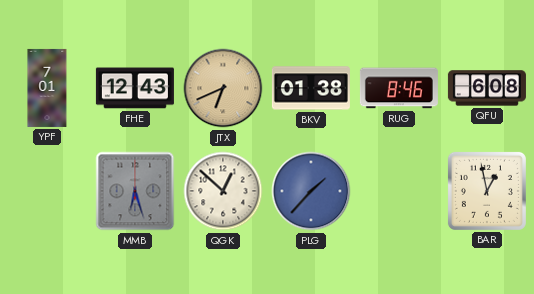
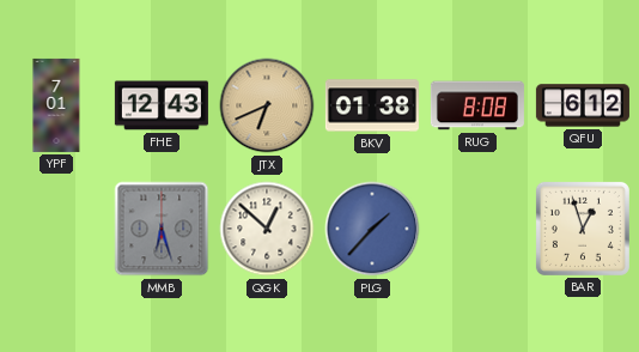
RUG: 8:46 -> 8:08 (477, 105)
QFU: 6:08 -> 6:12 (583, 105)
BAR: 12:58 -> 12:57 (583, 229)
